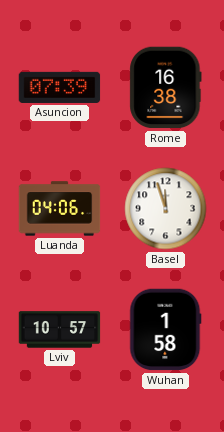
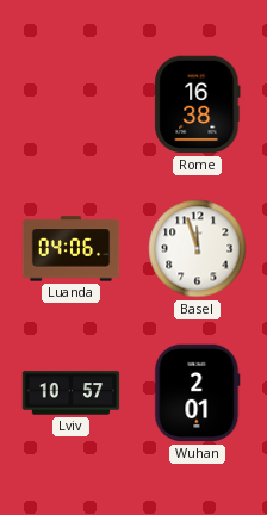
Asuncion: 07:39 -> none (60, 87)
Wuhan: 1:58 -> 2:01 (198, 393)
